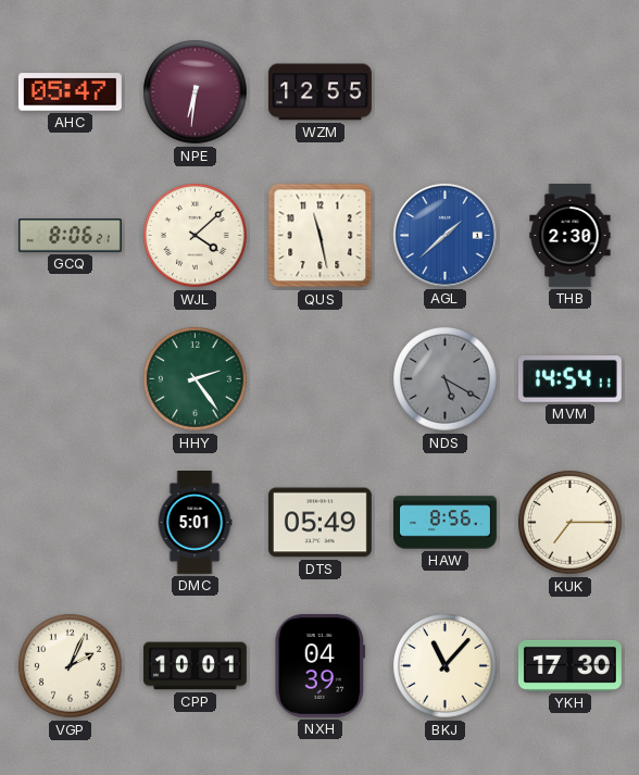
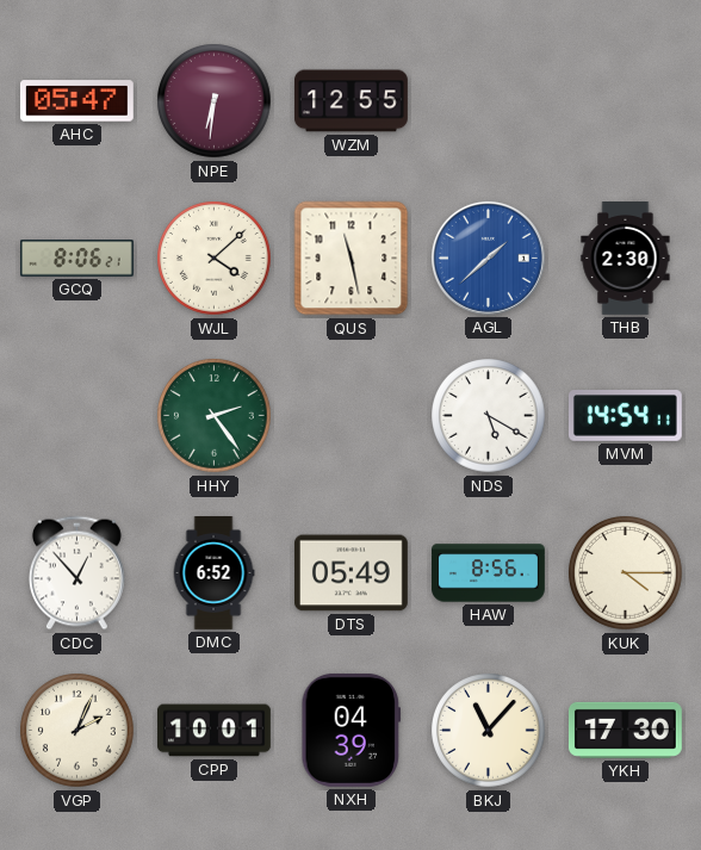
NDS dial: grey -> white (489, 416)
CDC: none -> 12:53 (76, 573)
DMC: 5:01 -> 6:52 (213, 573)
KUK: 7:15 -> 4:15 (626, 573)
